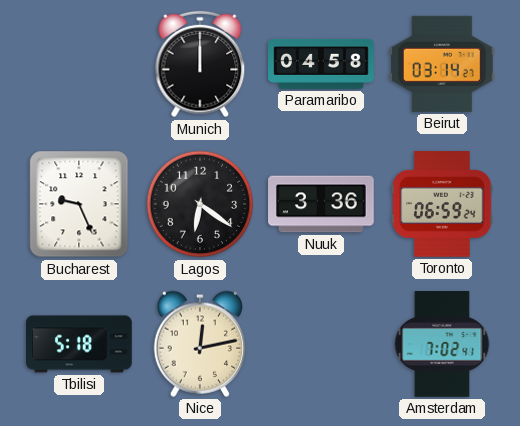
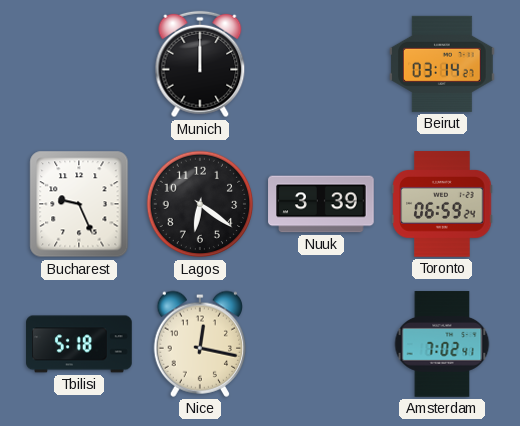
Paramaribo: 04:58 -> none (321, 64)
Nuuk: 3:36 -> 3:39 (321, 204)
Nice: 12:13 -> 12:17 (199, 344)
